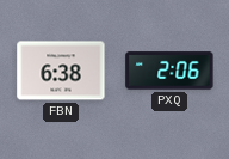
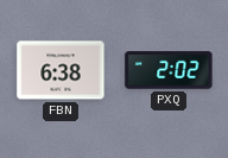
PXQ: 2:06 -> 2:02 (169, 70)
